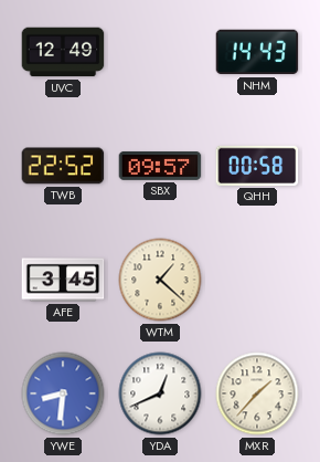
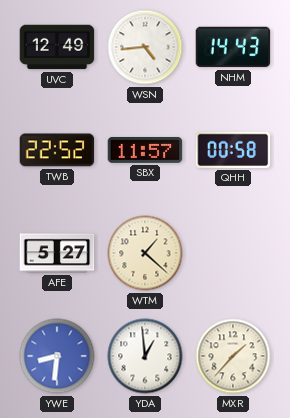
WSN: none -> 4:44 (145, 47)
SBX: 09:57 -> 11:57 (145, 150)
AFE: 3:45 -> 5:27 (57, 253)
YDA: 12:41 -> 12:59 (145, 356)
